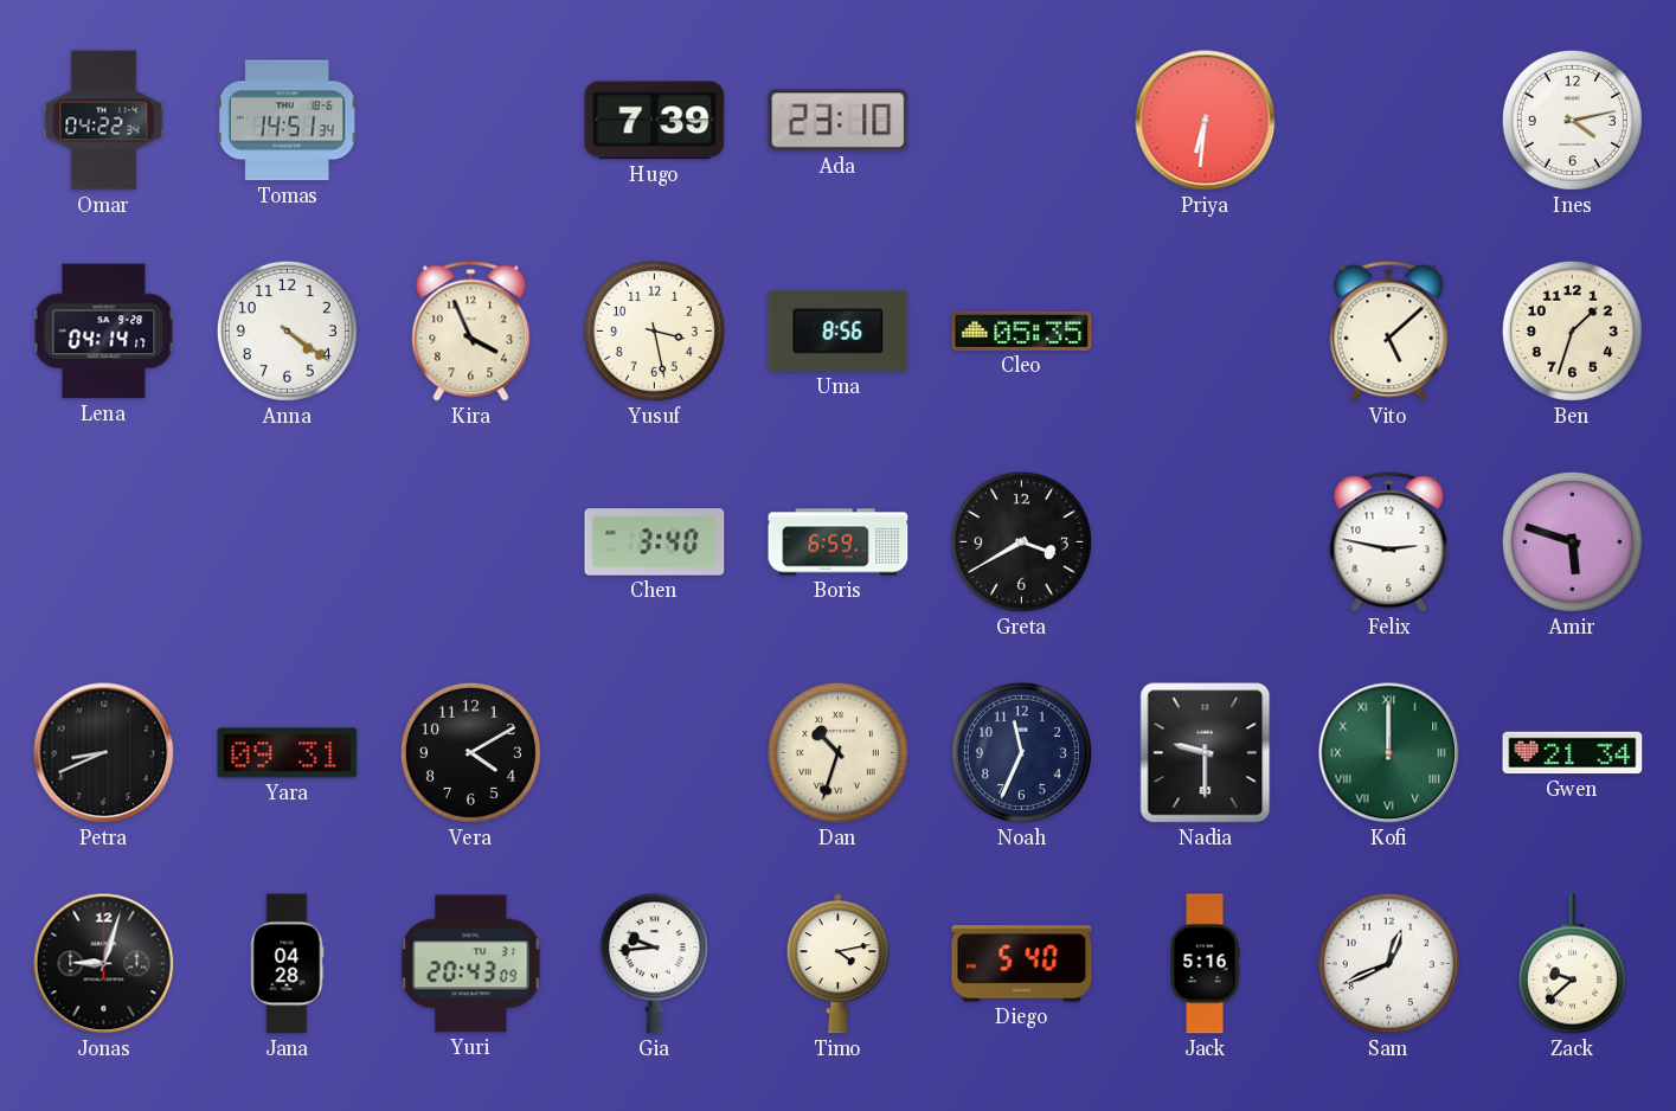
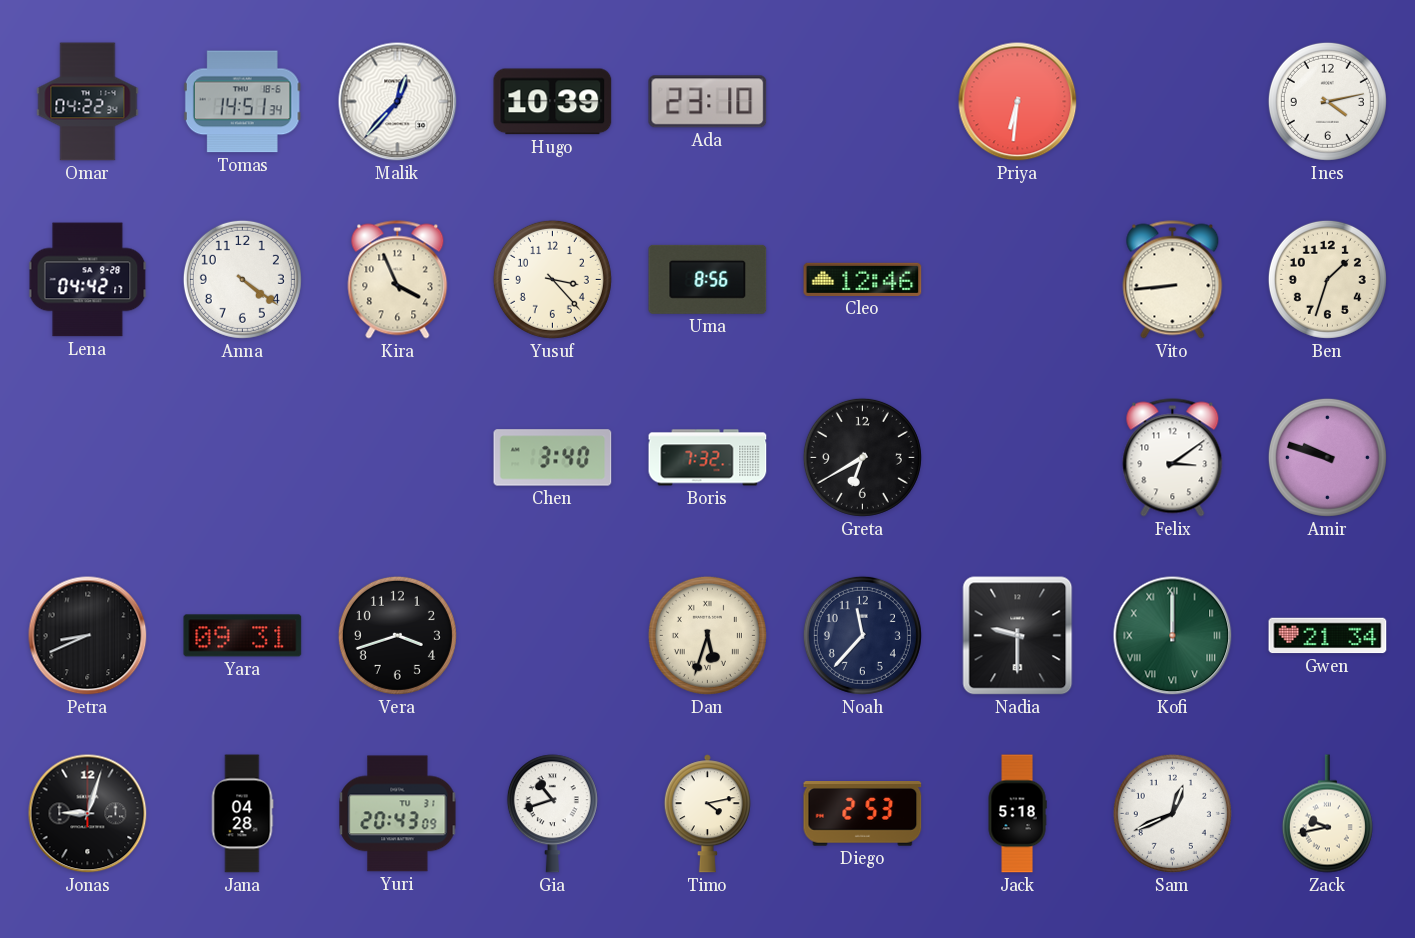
Malik: none -> 12:37 (398, 102)
Hugo: 7:39 -> 10:39 (553, 102)
Lena: 04:14 -> 04:42 (88, 280)
Yusuf: 3:28 -> 3:23 (552, 279)
Cleo: 05:35 -> 12:46 (863, 279)
Vito: 5:08 -> 8:44 (1173, 280)
Boris: 6:59 -> 7:32 (708, 458)
Greta: 3:40 -> 6:40 (862, 457)
Felix: 2:47 -> 3:09 (1173, 458)
Amir: 5:48 -> 9:48 (1327, 457)
Vera: 4:10 -> 3:42 (397, 635)
Dan: 10:33 -> 5:33 (707, 635)
Noah: 11:34 -> 11:37 (862, 635)
Gia: 9:44 -> 10:42 (552, 814)
Diego: 5:40 -> 2:53 (863, 814)
Jack: 5:16 -> 5:18 (1017, 814)
Zack: 9:38 -> 9:43 (1327, 814)
